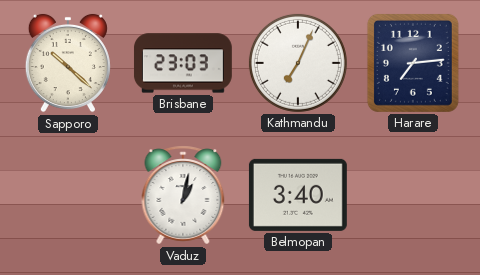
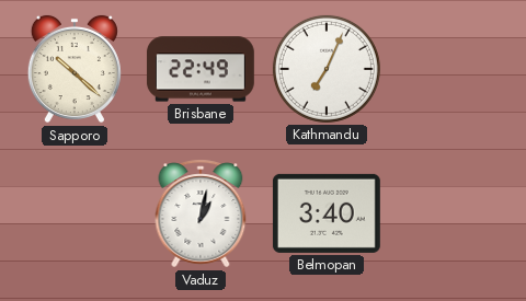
Brisbane: 23:03 -> 22:49 (201, 69)
Harare: 7:14 -> none (413, 63)
